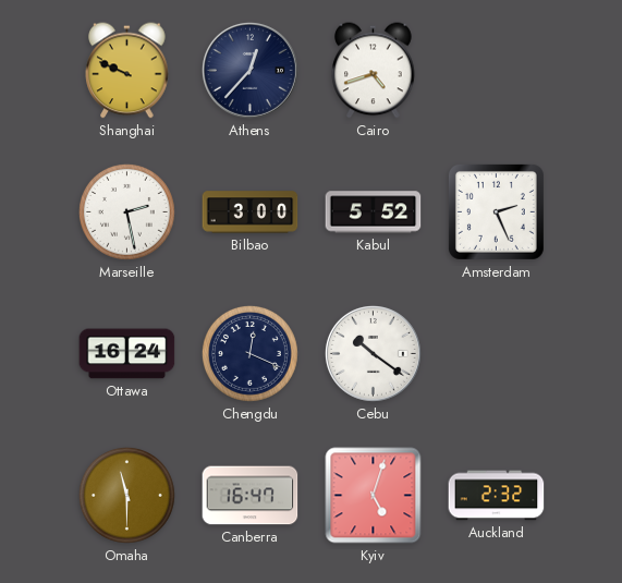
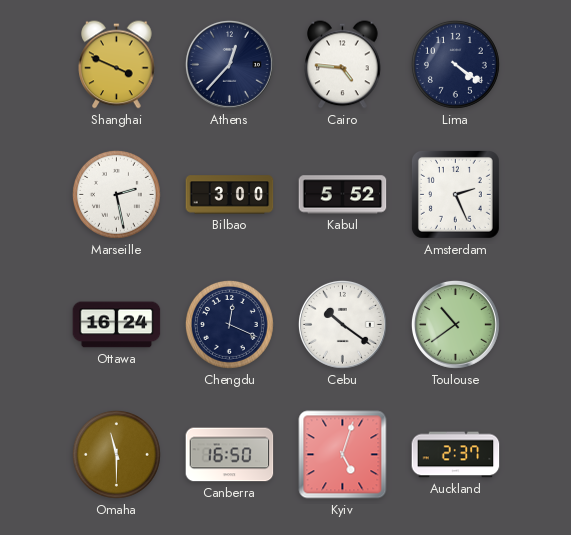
Shanghai: 9:49 -> 3:49 (117, 65)
Cairo: 4:42 -> 4:46 (343, 65)
Lima: none -> 4:21 (455, 64)
Toulouse: none -> 10:39 (455, 324)
Canberra: 16:47 -> 16:50 (230, 455)
Auckland: 2:32 -> 2:37 (456, 455)
